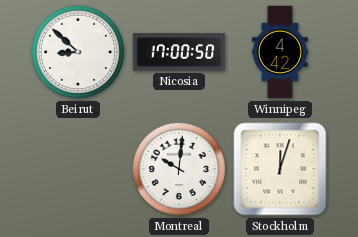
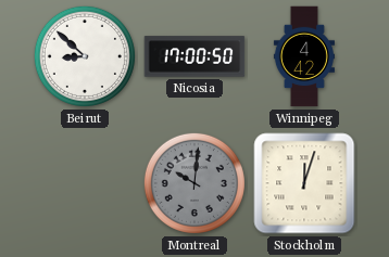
Montreal dial: white -> grey (195, 183)
